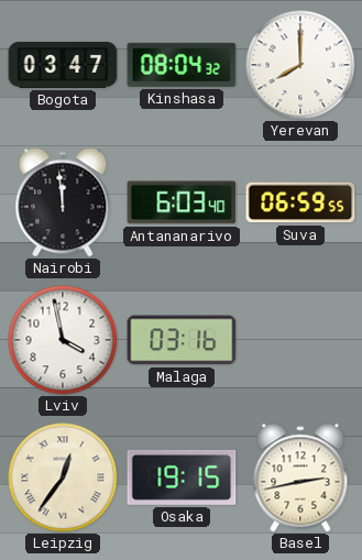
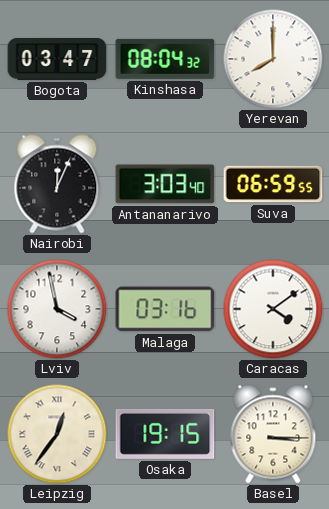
Nairobi: 11:59 -> 12:04 (57, 184)
Antananarivo: 6:03 -> 3:03 (165, 184)
Caracas: none -> 4:09 (273, 309)
Basel: 2:43 -> 3:15 (273, 434)
